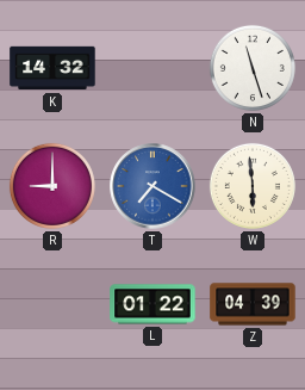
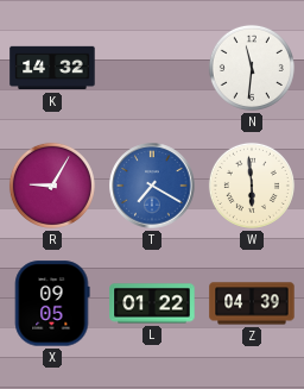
N: 11:27 -> 11:31 (252, 68)
R: 9:00 -> 9:05 (52, 186)
X: none -> 09:05 (52, 303)
